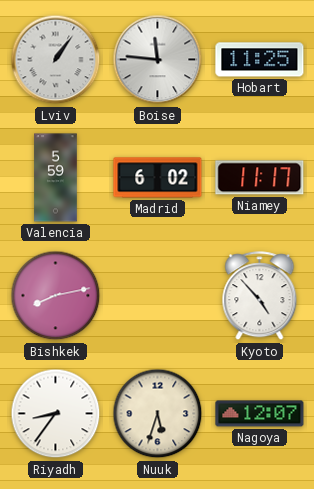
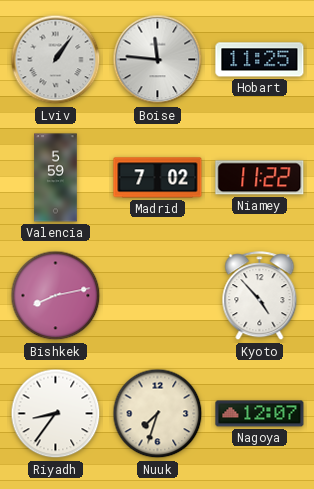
Madrid: 6:02 -> 7:02 (158, 178)
Niamey: 11:17 -> 11:22 (260, 178)
Nuuk: 5:33 -> 7:33 (158, 414)
